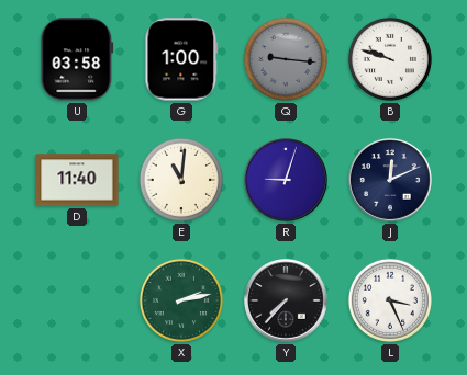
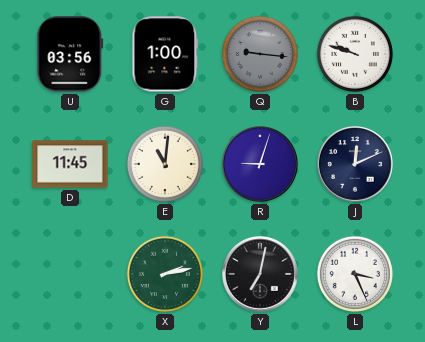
U: 03:58 -> 03:56 (70, 54)
D: 11:40 -> 11:45 (70, 164)
Y: 7:37 -> 7:02 (261, 275)
